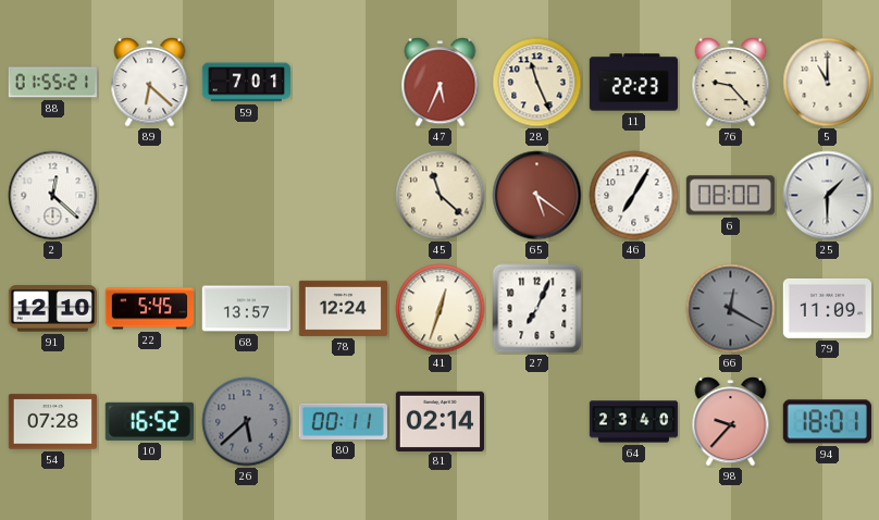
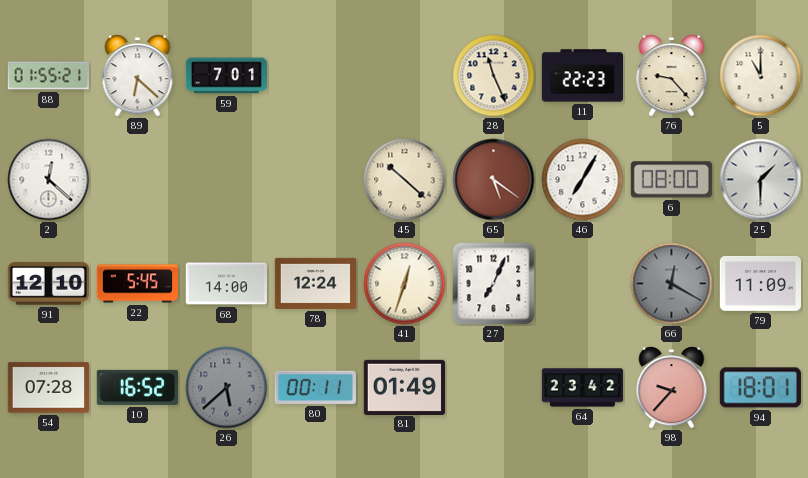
47: 5:34 -> none (441, 83)
45: 11:22 -> 10:22 (405, 180)
68: 13:57 -> 14:00 (226, 284)
81: 02:14 -> 01:49 (404, 387)
64: 23:40 -> 23:42 (583, 388)
